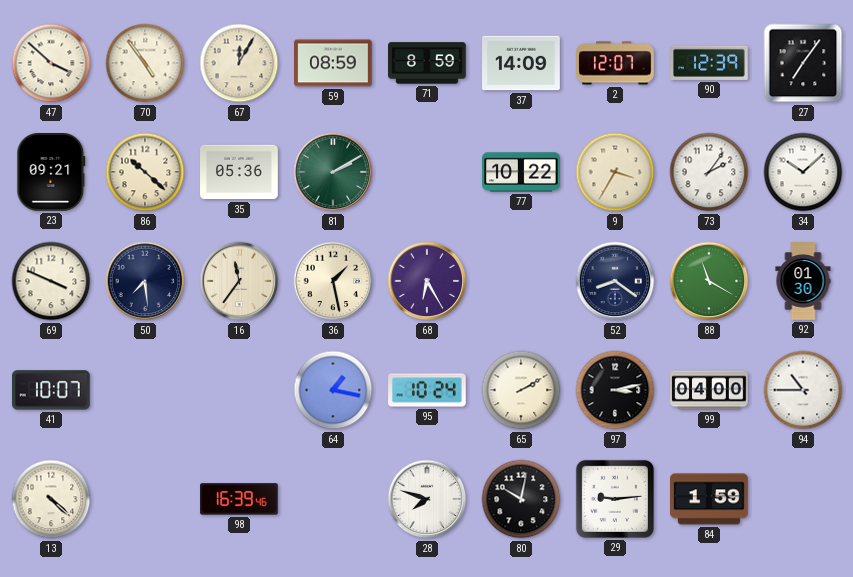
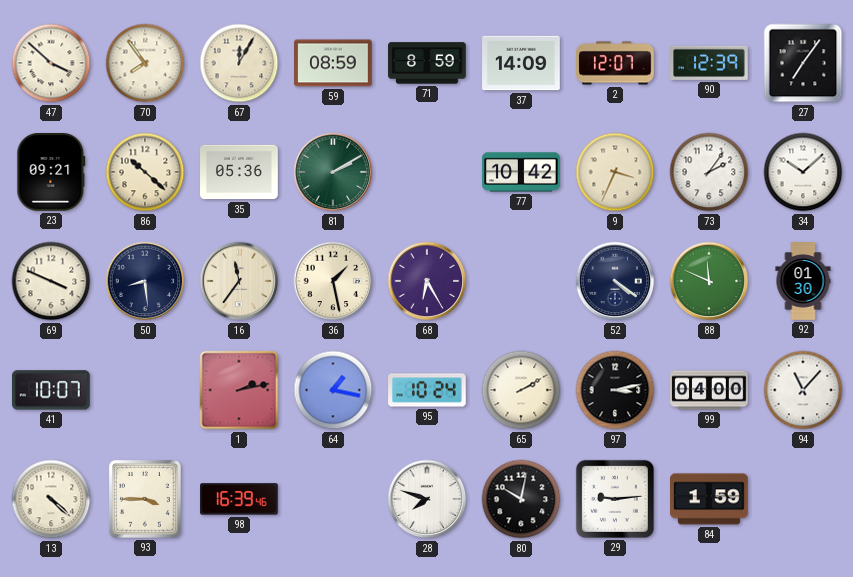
70: 4:54 -> 7:54 (145, 63)
77: 10:22 -> 10:42 (521, 172)
9: 3:35 -> 3:34 (615, 172)
50: 7:29 -> 8:29 (145, 281)
52: 8:21 -> 4:21 (615, 281)
88: 11:20 -> 11:49 (709, 281)
1: none -> 2:13 (239, 390)
94: 10:45 -> 11:07 (803, 390)
93: none -> 3:45 (146, 499)
